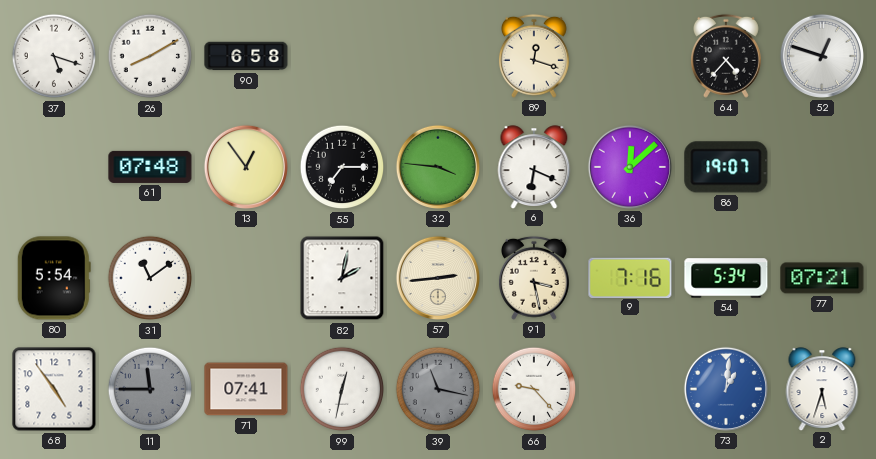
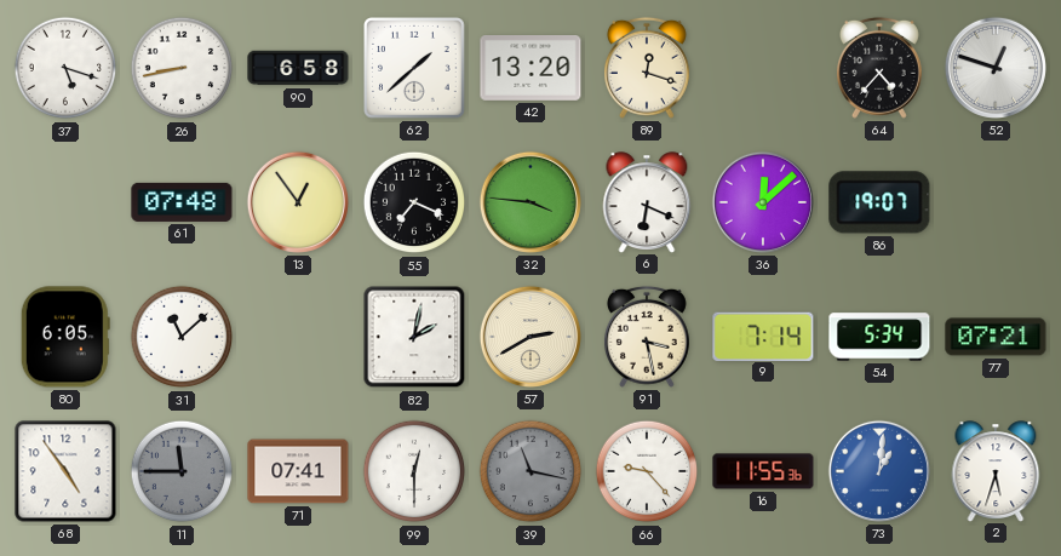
26: 8:10 -> 8:43 (182, 68)
62: none -> 1:38 (415, 69)
42: none -> 13:20 (530, 69)
55: 7:15 -> 7:19 (414, 202)
80: 5:54 -> 6:05 (65, 337)
31: 11:09 -> 11:08 (182, 337)
57: 2:44 -> 2:40 (530, 337)
9: 7:16 -> 7:14 (763, 336)
99: 12:32 -> 12:30 (414, 471)
16: none -> 11:55 (763, 471)
